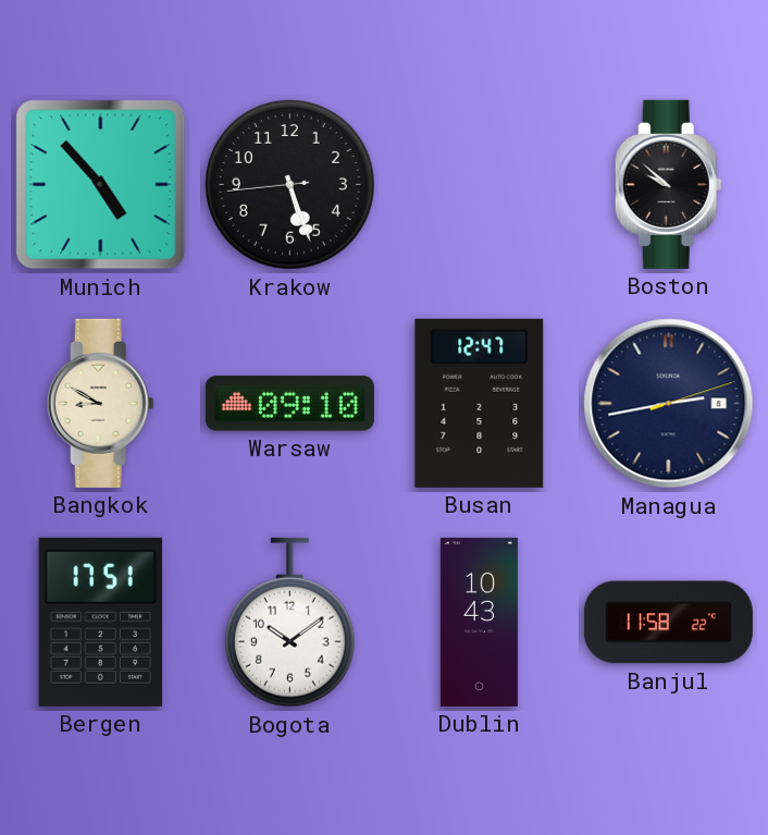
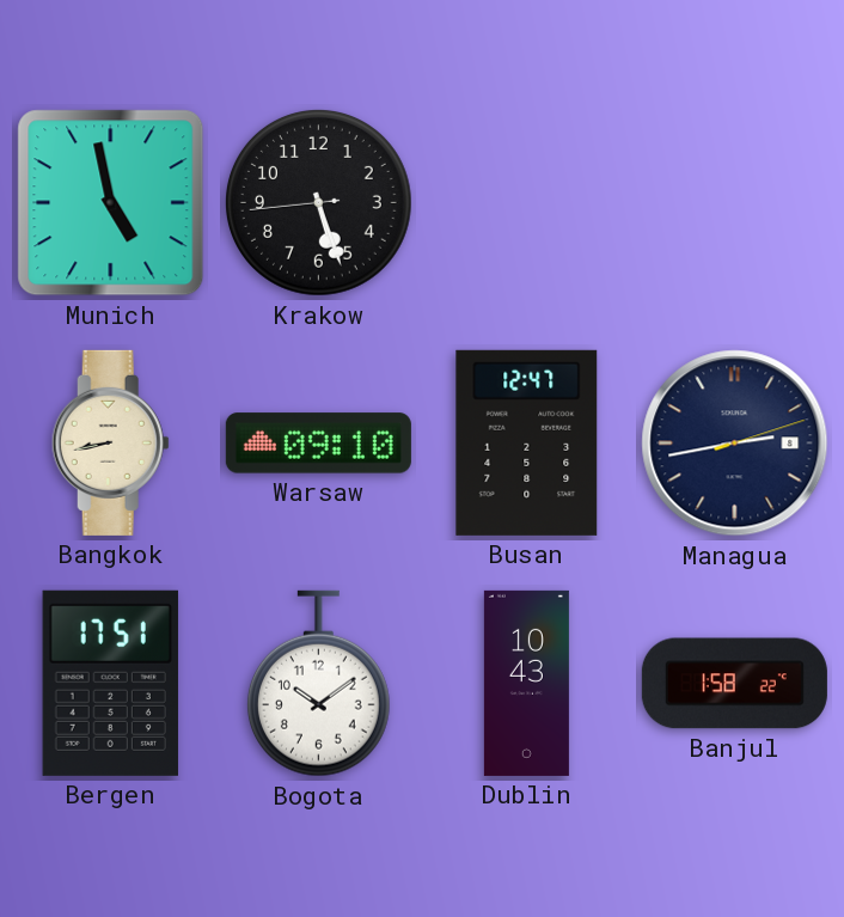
Munich: 4:53 -> 4:58 (111, 203)
Boston: 9:52 -> none (668, 184)
Bangkok: 8:50 -> 8:43 (110, 442)
Banjul: 11:58 -> 1:58 (734, 684)
